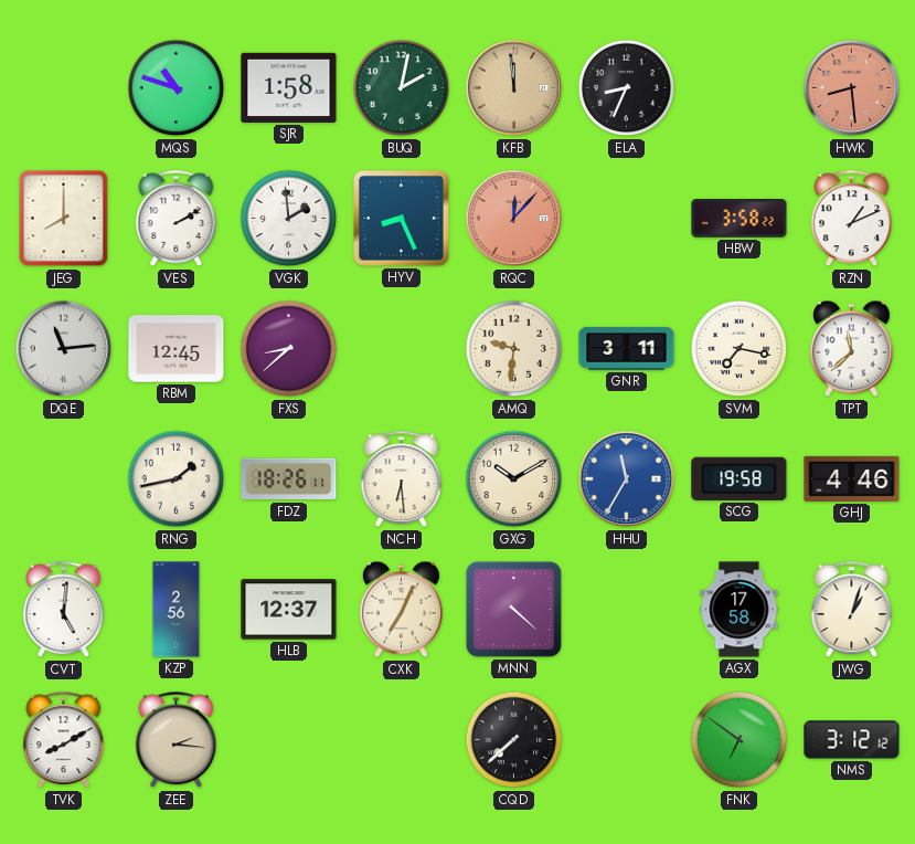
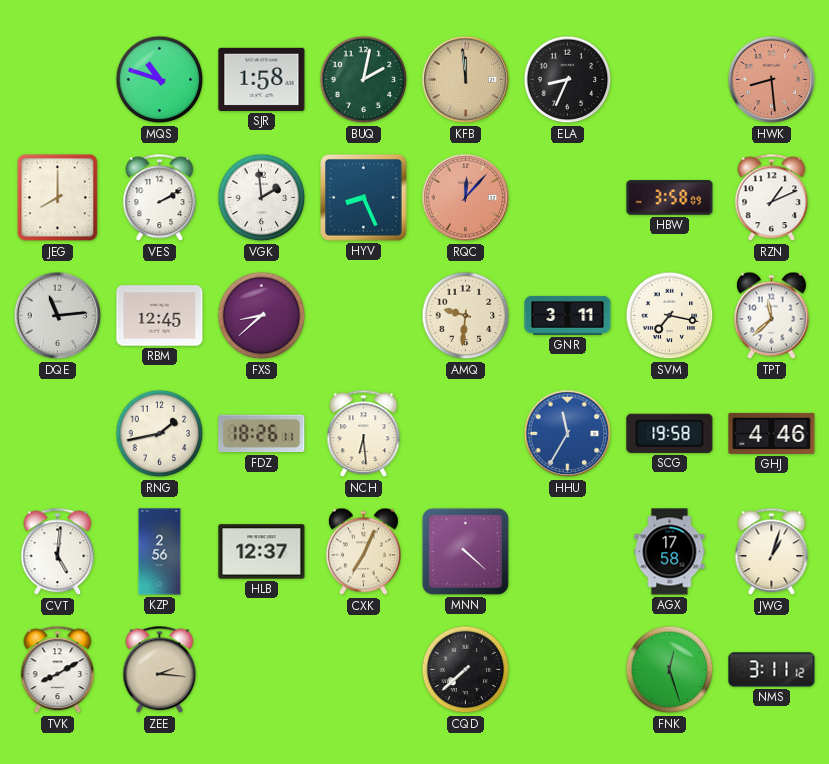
HBW: 3:58:22 -> 3:58:09 (670, 198)
GXG: 10:10 -> none (514, 479)
FNK: 6:51 -> 12:27 (670, 670)
NMS: 3:12 -> 3:11 (772, 670)
